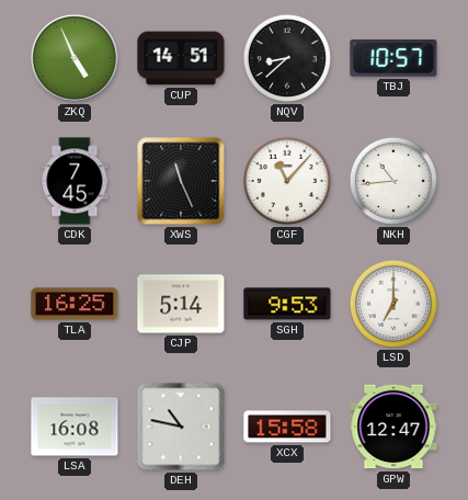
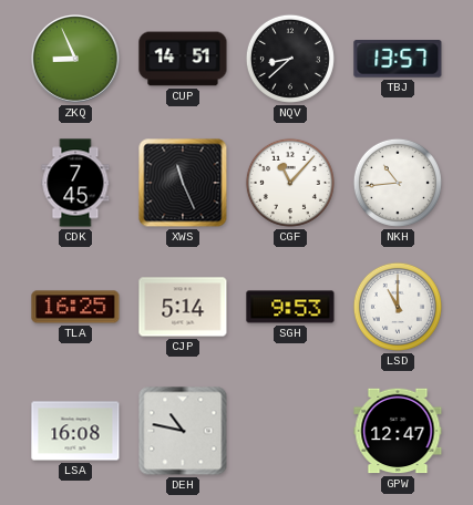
ZKQ: 4:56 -> 8:56 (76, 60)
TBJ: 10:57 -> 13:57 (398, 60)
LSD: 7:00 -> 11:00 (398, 307)
XCX: 15:58 -> none (287, 427)
